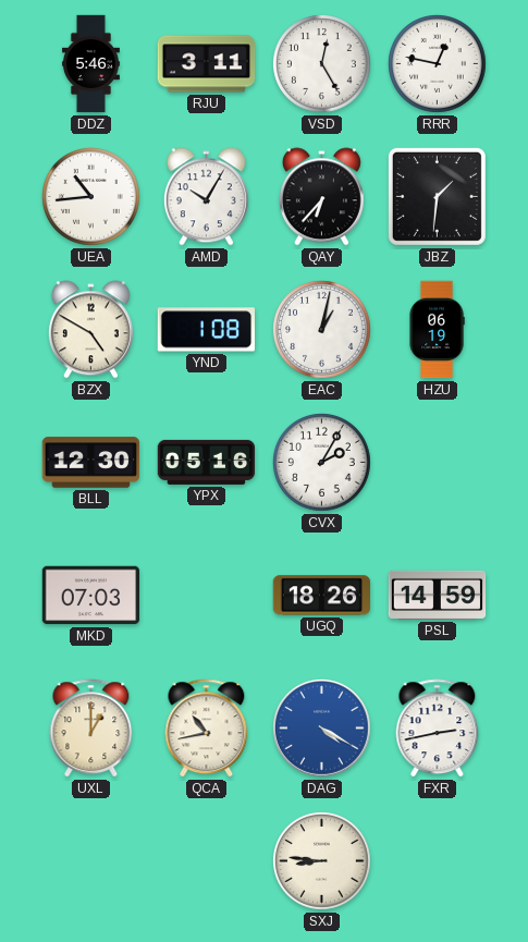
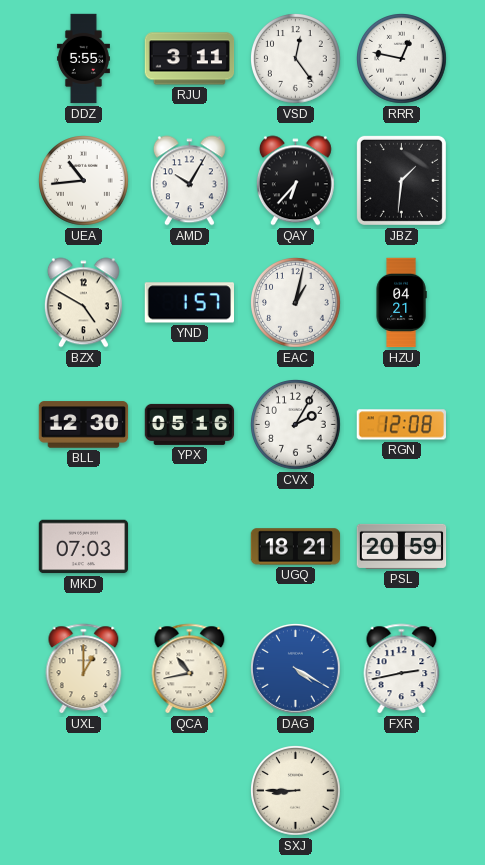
DDZ: 5:46 -> 5:55 (83, 59)
VSD: 12:25 -> 12:24 (296, 59)
YND: 1:08 -> 1:57 (189, 303)
HZU: 06:19 -> 04:21 (401, 303)
RGN: none -> 12:08 (401, 425)
UGQ: 18:26 -> 18:21 (296, 547)
PSL: 14:59 -> 20:59 (402, 546)
SXJ: 8:46 -> 8:45 (296, 791)
